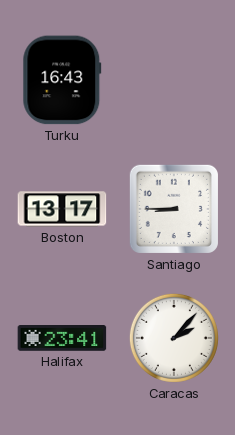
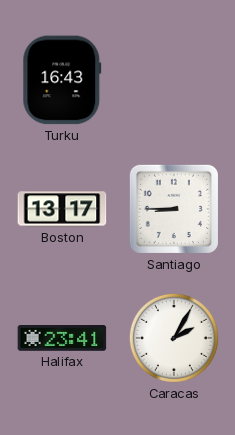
Caracas: 2:07 -> 2:05 (174, 338)
